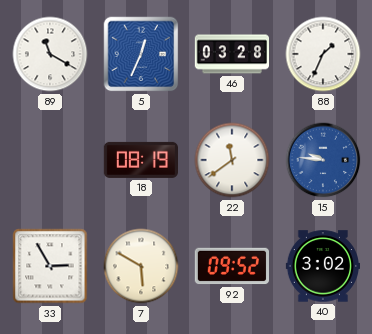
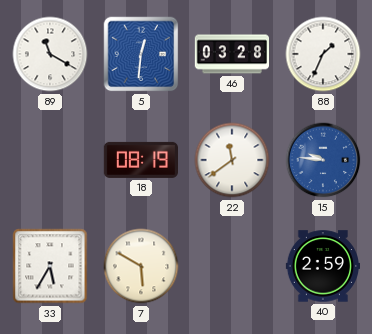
5: 12:34 -> 12:31 (141, 54)
33: 2:55 -> 5:35 (50, 266)
92: 09:52 -> none (231, 266)
40: 3:02 -> 2:59 (322, 266)
